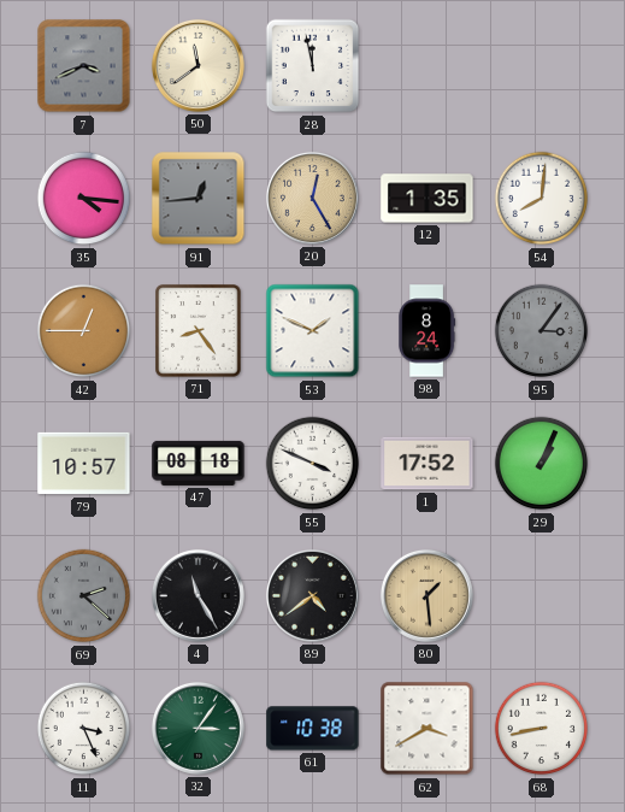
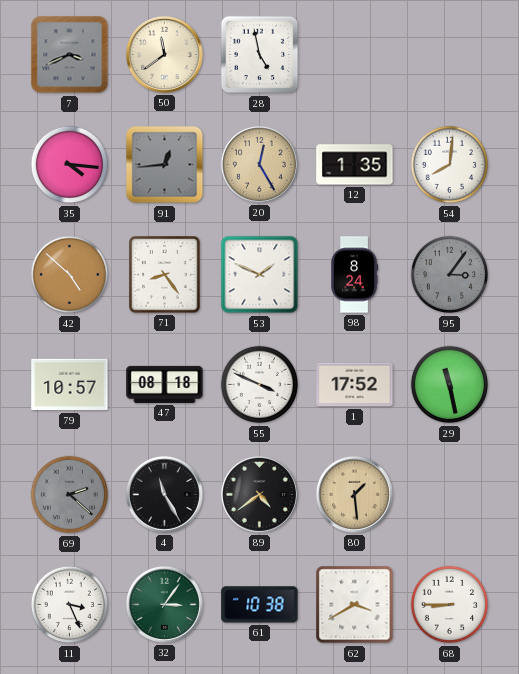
28: 11:58 -> 4:58 (260, 55)
42: 12:45 -> 4:52 (70, 275)
29: 1:04 -> 11:28 (450, 385)
68: 8:43 -> 8:45 (450, 605)
